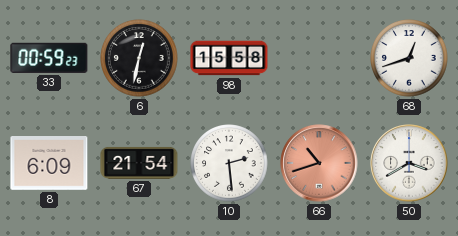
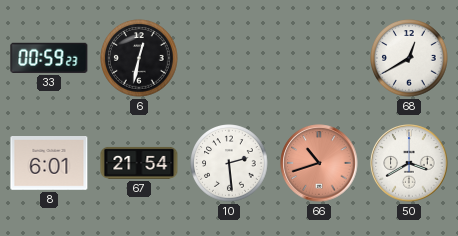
98: 15:58 -> none (229, 58)
68: 12:42 -> 12:40 (409, 58)
8: 6:09 -> 6:01 (49, 164)
